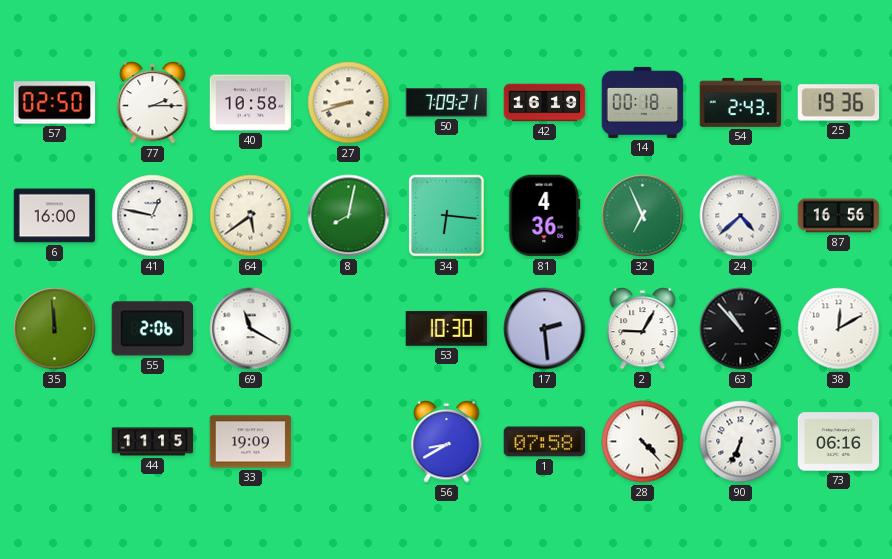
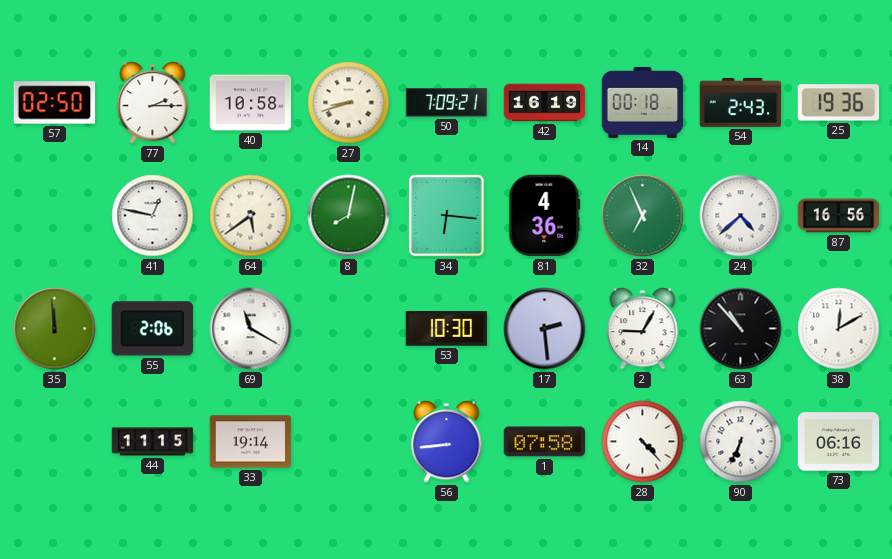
6: 16:00 -> none (55, 216)
33: 19:09 -> 19:14 (251, 442)
56: 8:40 -> 8:44 (447, 442)
